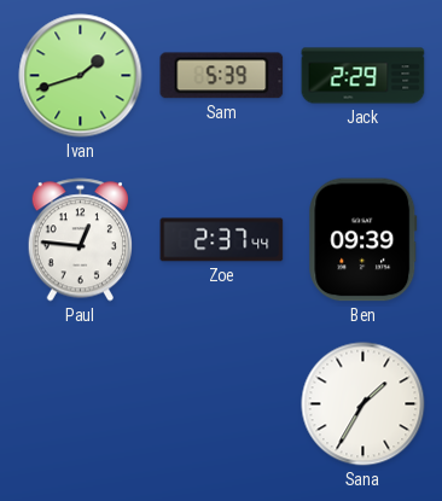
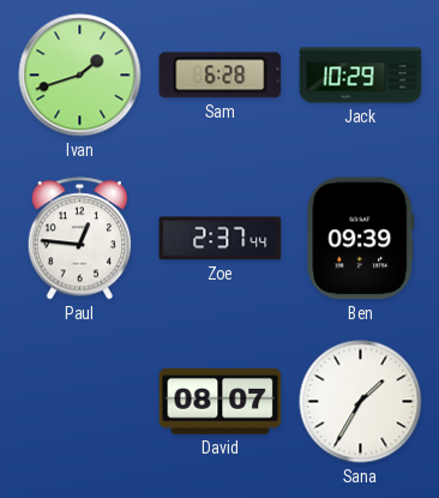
Sam: 5:39 -> 6:28 (221, 76)
Jack: 2:29 -> 10:29 (361, 76)
David: none -> 08:07 (221, 402)
